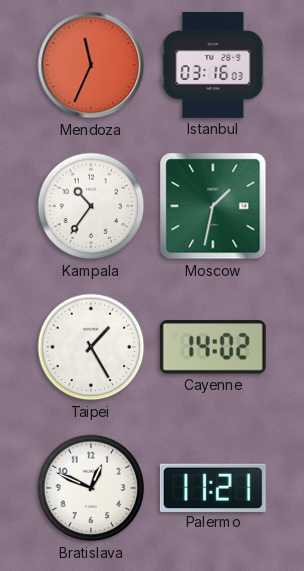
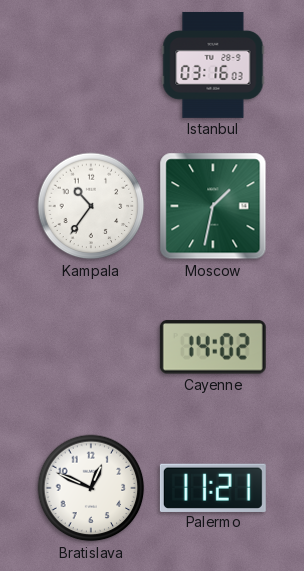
Mendoza: 11:34 -> none (91, 65)
Taipei: 1:25 -> none (91, 347)
